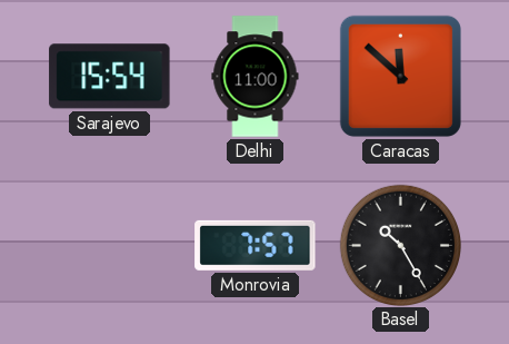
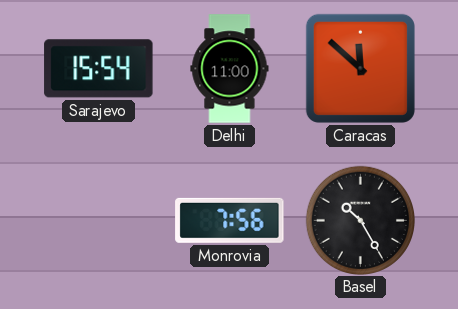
Monrovia: 7:57 -> 7:56 (230, 220)
